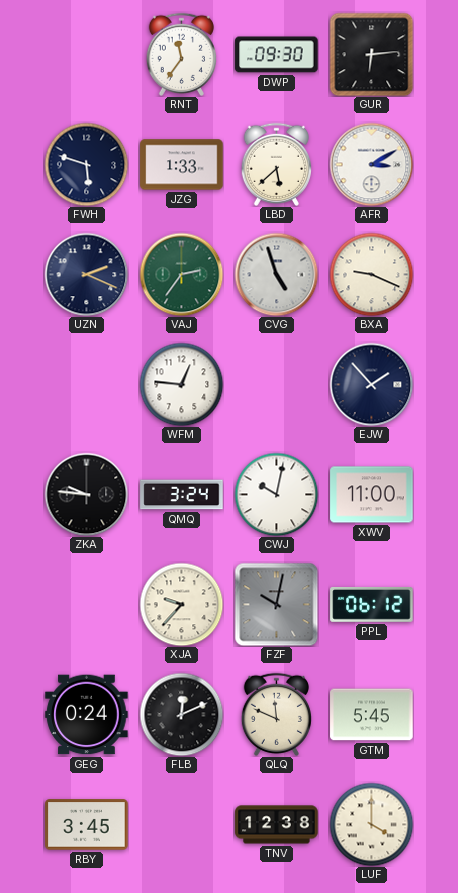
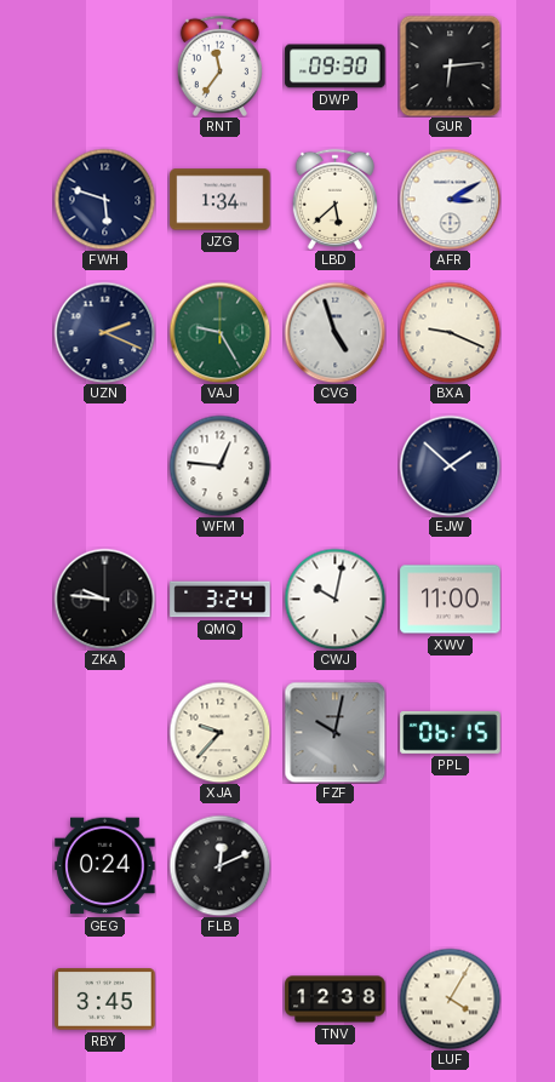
JZG: 1:33 -> 1:34 (221, 200)
VAJ: 2:36 -> 9:25 (219, 332)
EJW: 1:53 -> 1:52 (450, 465)
PPL: 06:12 -> 06:15 (451, 733)
QLQ: 11:49 -> none (276, 714)
GTM: 5:45 -> none (372, 715)
LUF: 4:00 -> 4:05 (450, 998)
